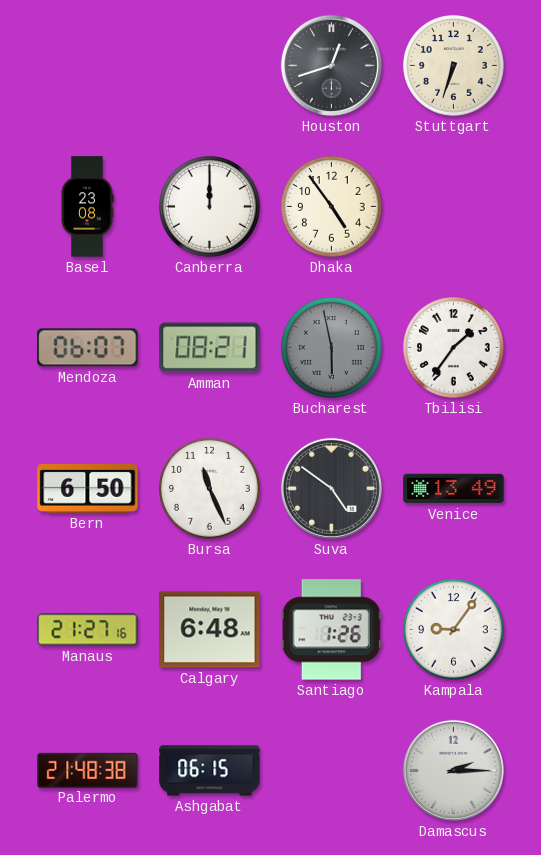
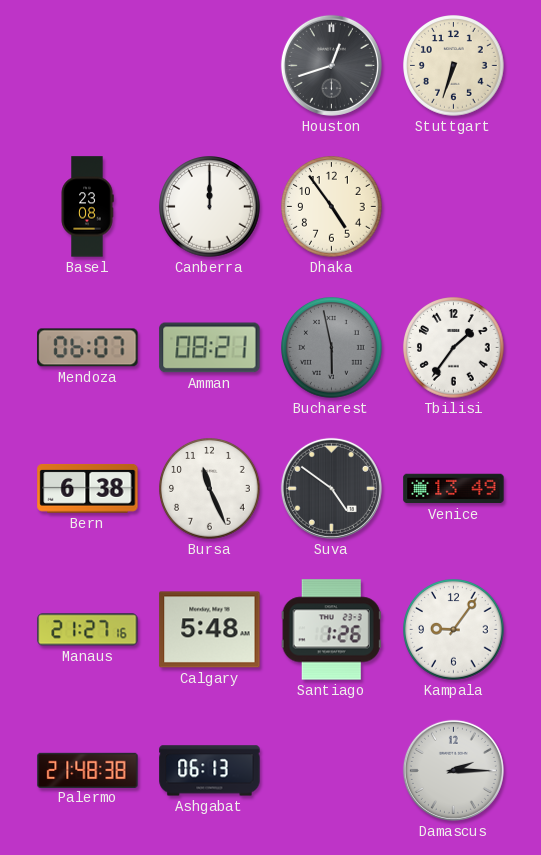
Bern: 6:50 -> 6:38 (88, 488)
Calgary: 6:48 -> 5:48 (210, 630)
Ashgabat: 06:15 -> 06:13 (210, 771)
